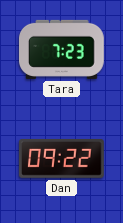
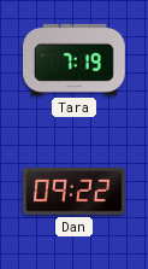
Tara: 7:23 -> 7:19 (75, 59)
